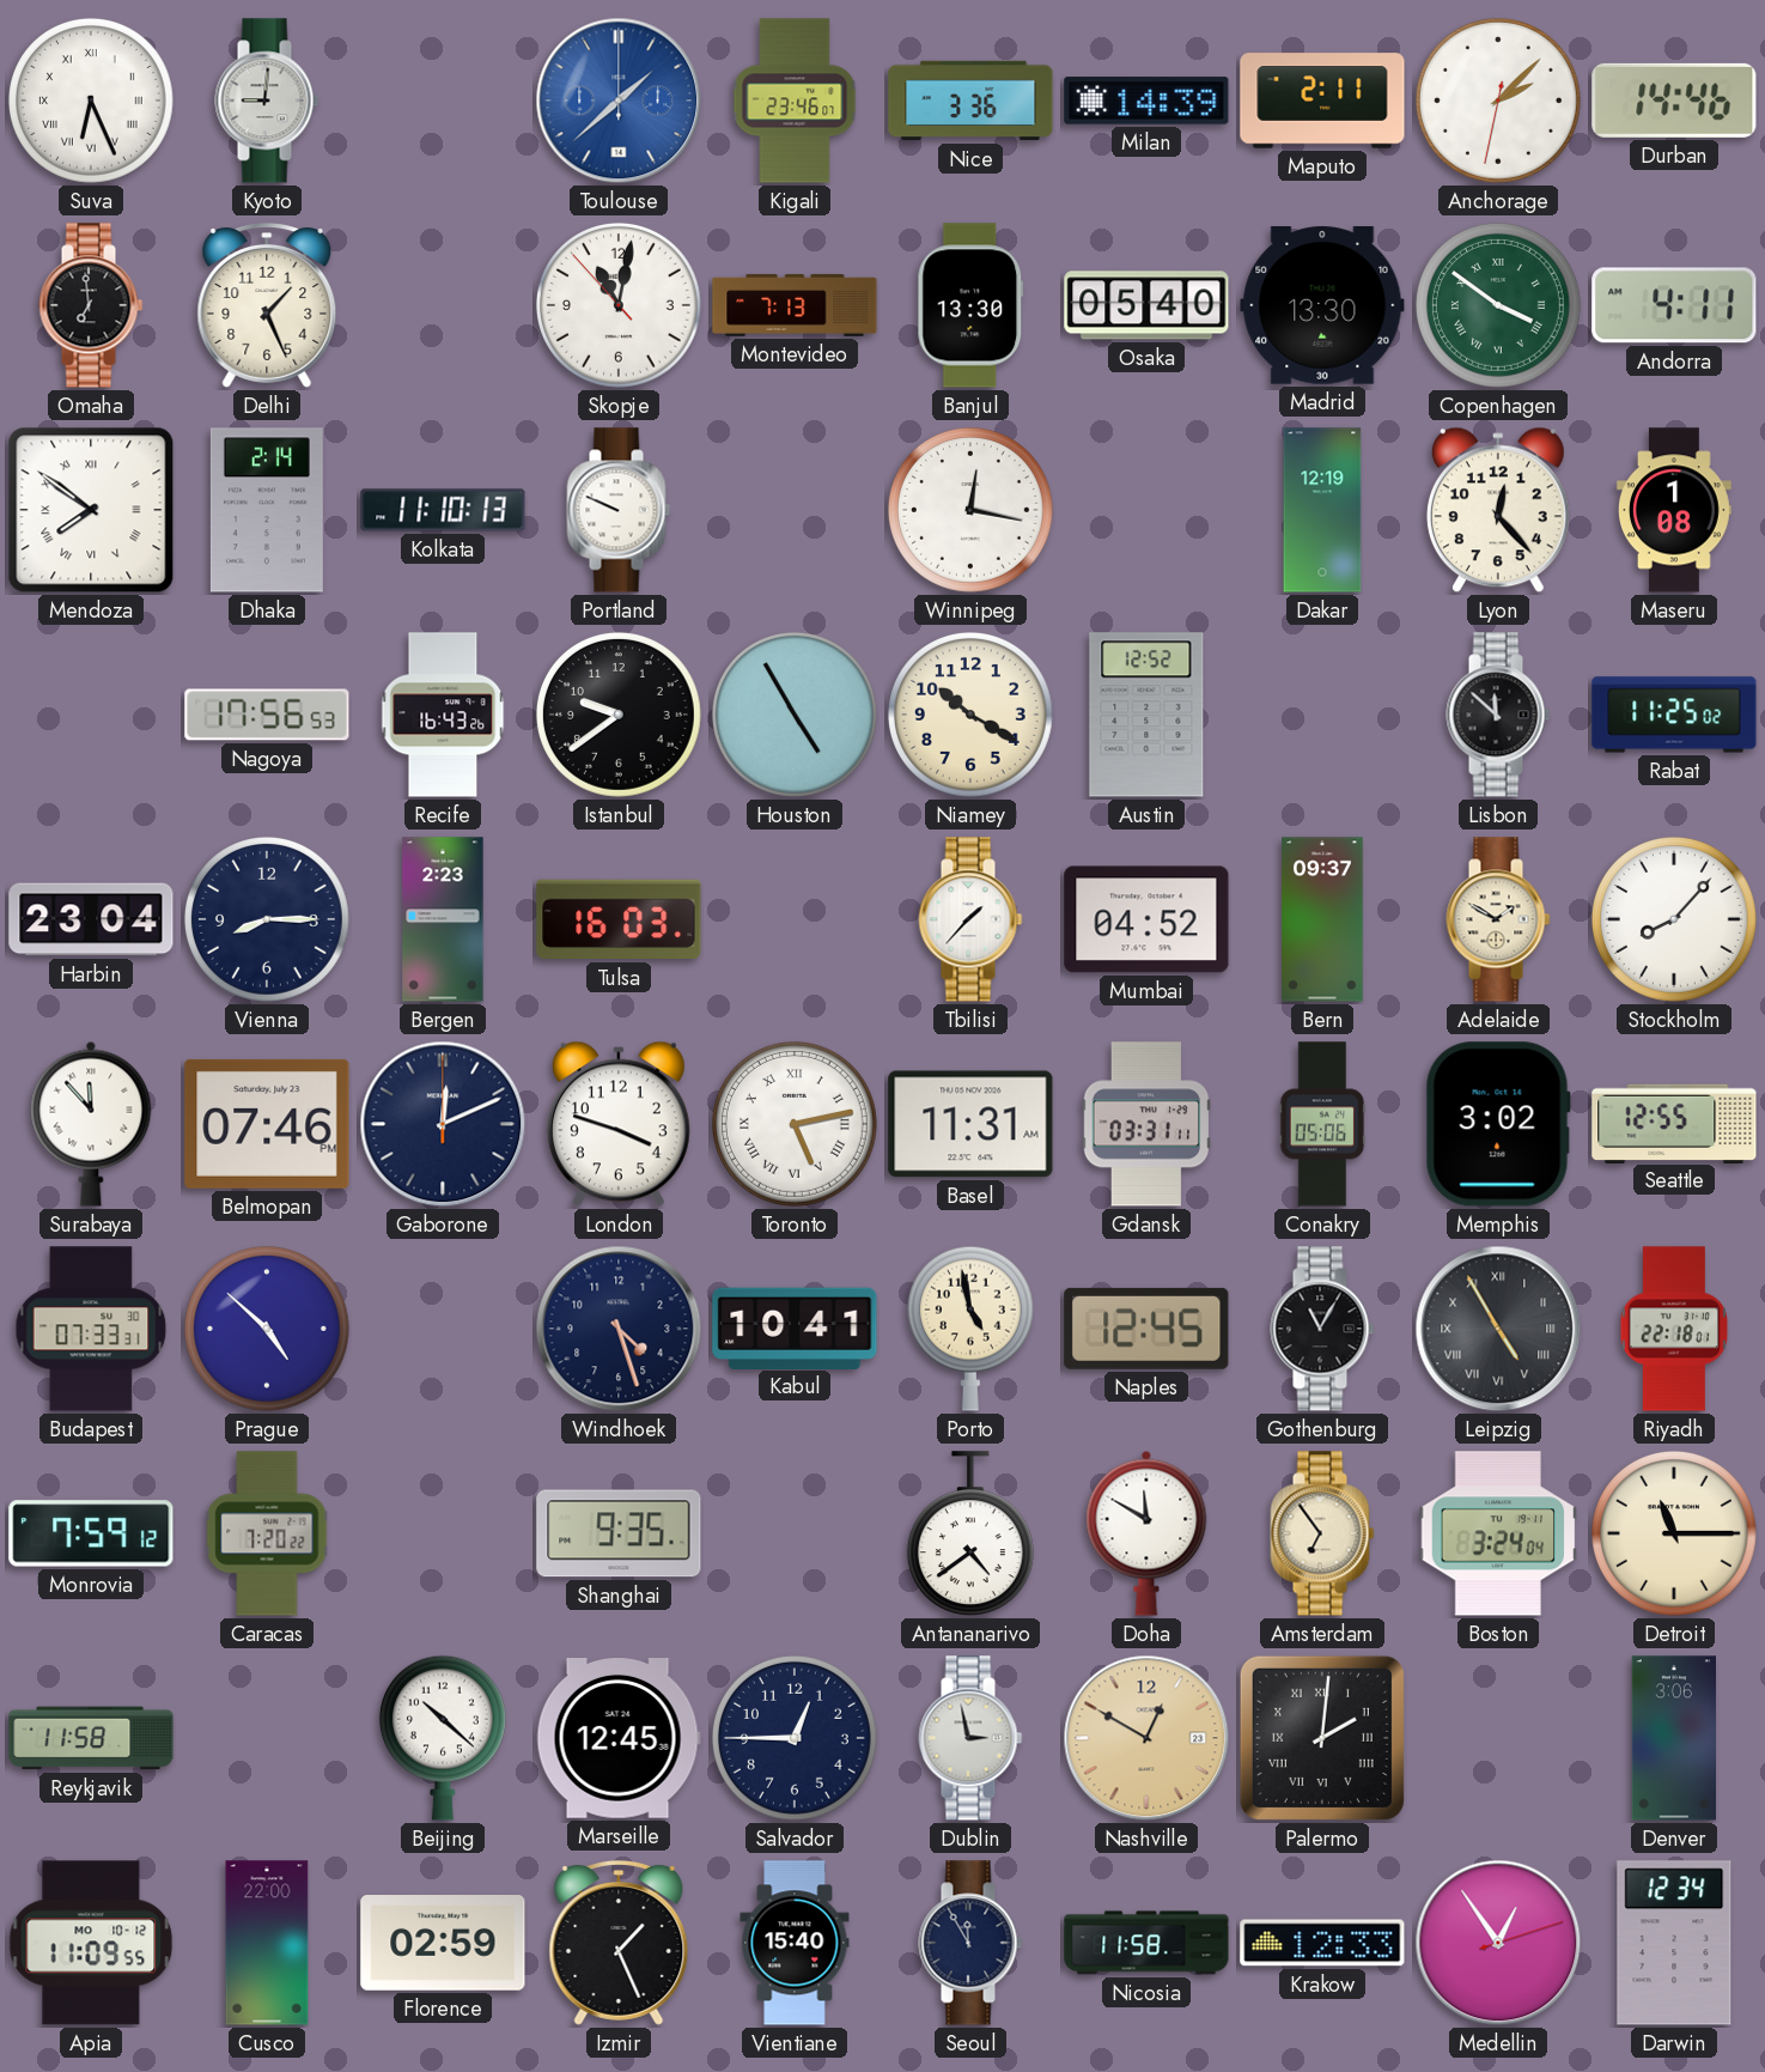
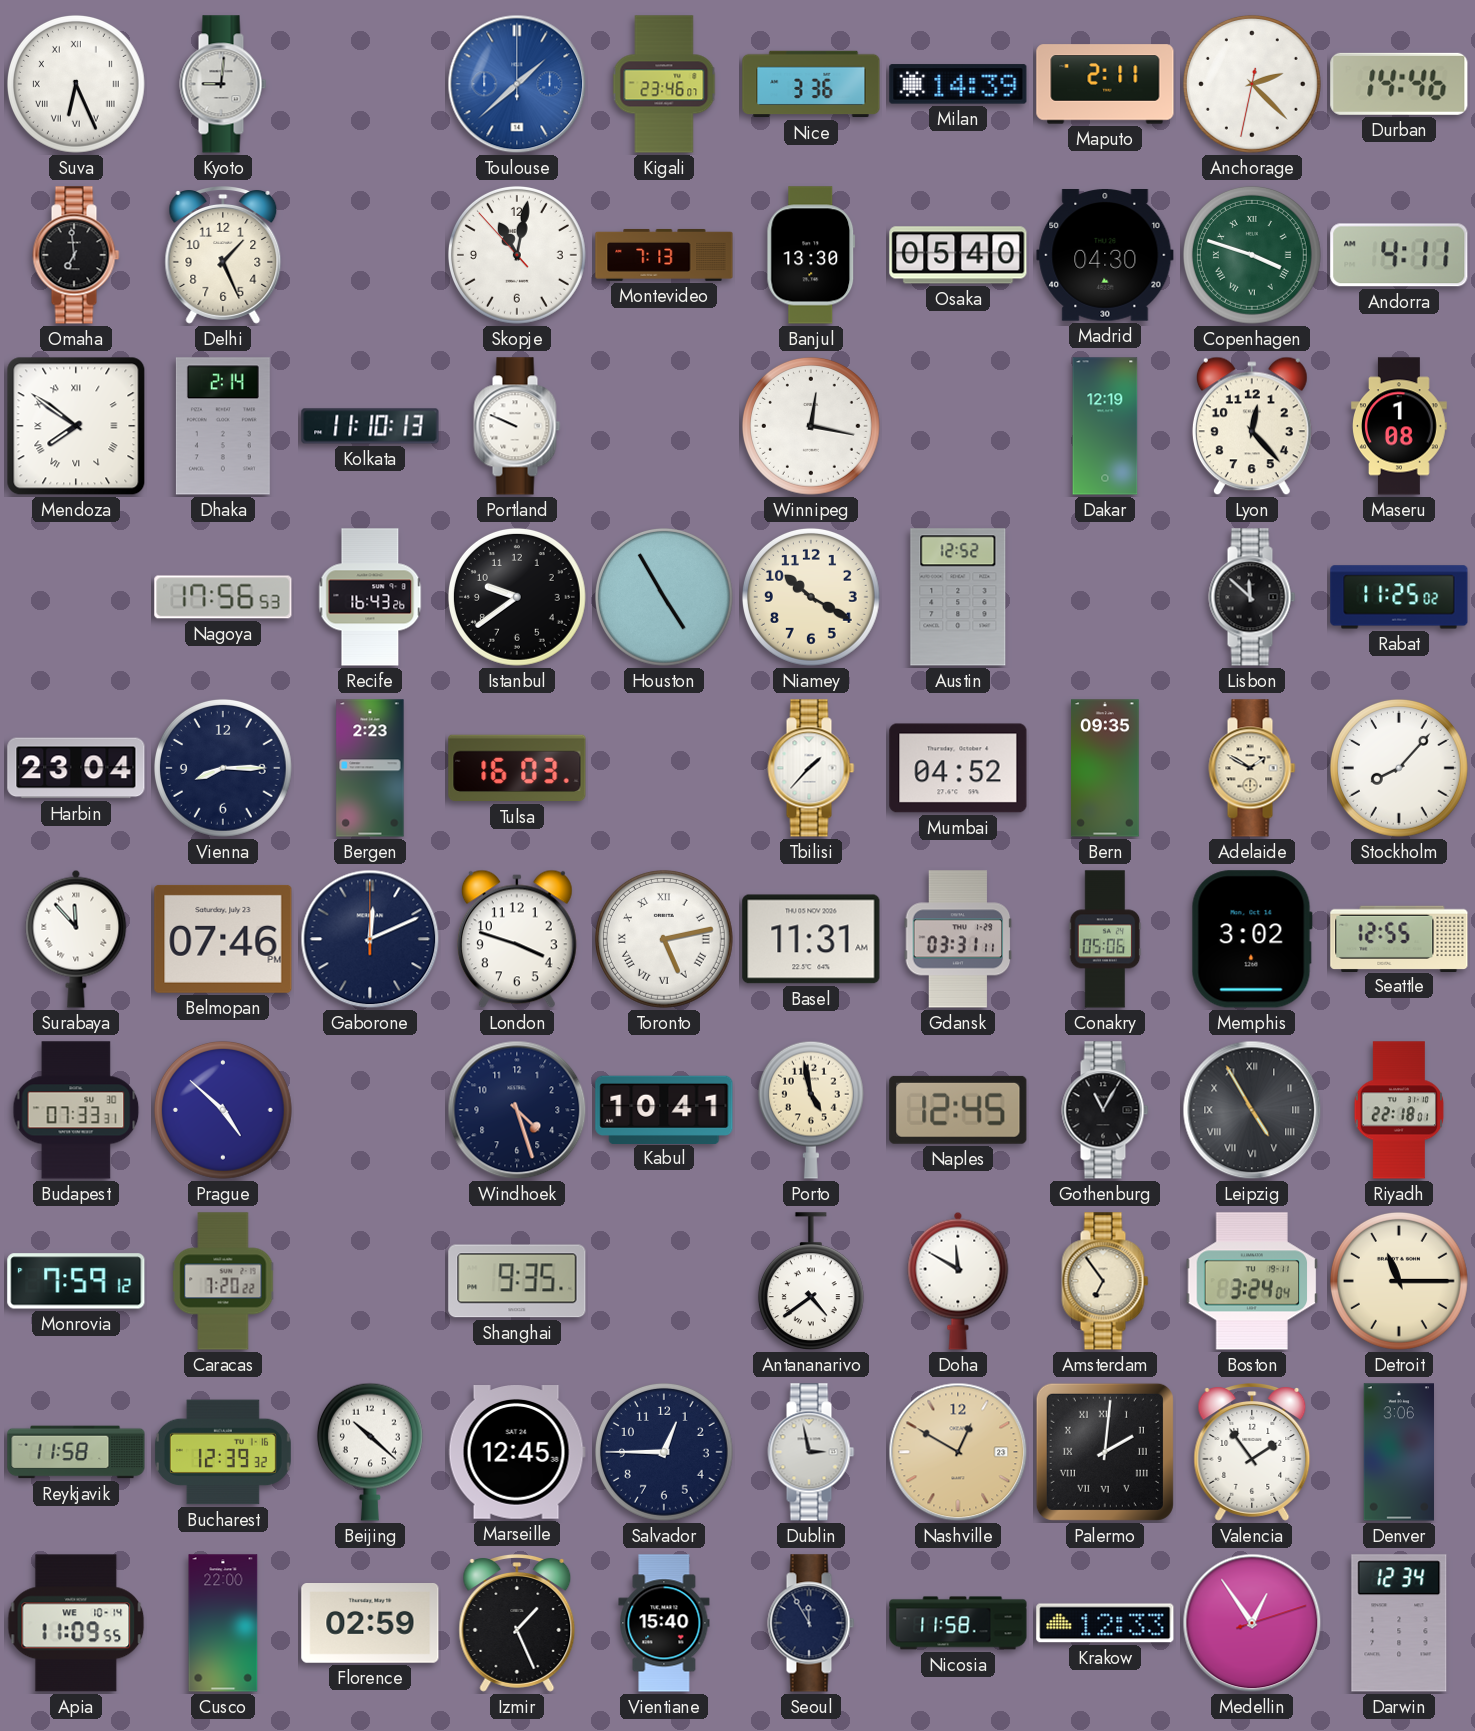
Anchorage: 2:07 -> 2:22 (1252, 84)
Madrid: 13:30 -> 04:30 (1105, 256)
Copenhagen: 3:51 -> 3:48 (1252, 255)
Bern: 09:37 -> 09:35 (1105, 768)
Bucharest: none -> 12:39 (223, 1452)
Valencia: none -> 1:54 (1252, 1453)
Apia date: MO 10-12 -> WE 10-14 (76, 1623)
